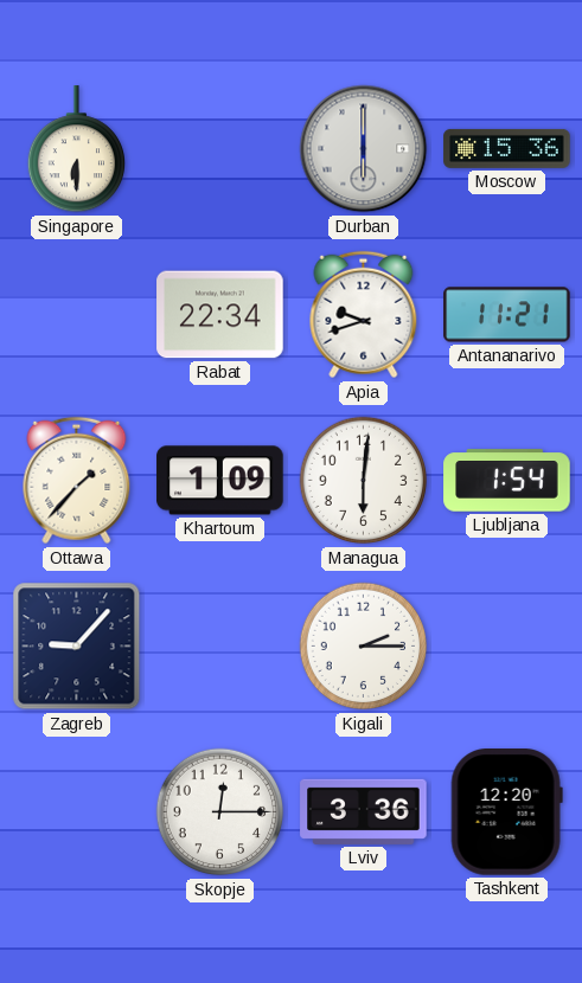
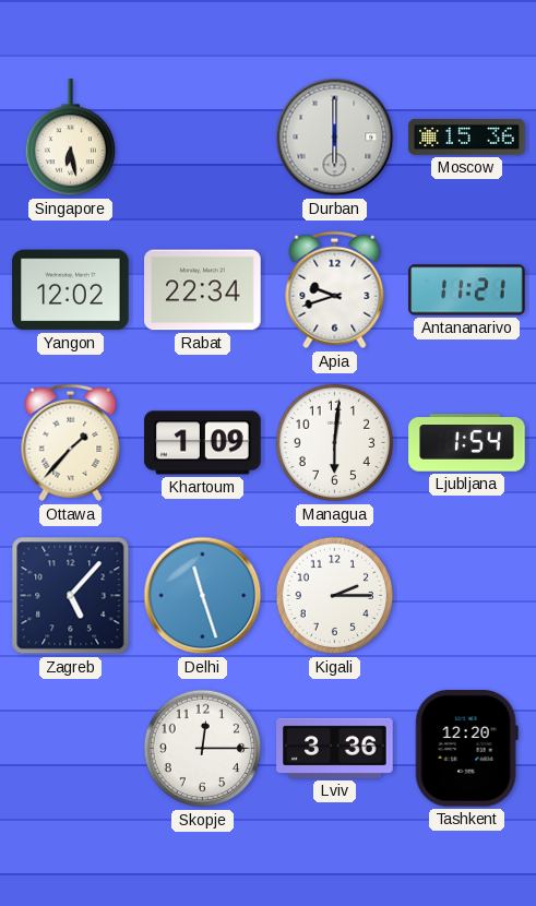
Singapore: 6:30 -> 6:28 (70, 138)
Yangon: none -> 12:02 (71, 290)
Zagreb: 9:07 -> 5:07 (71, 596)
Delhi: none -> 11:27 (203, 596)
